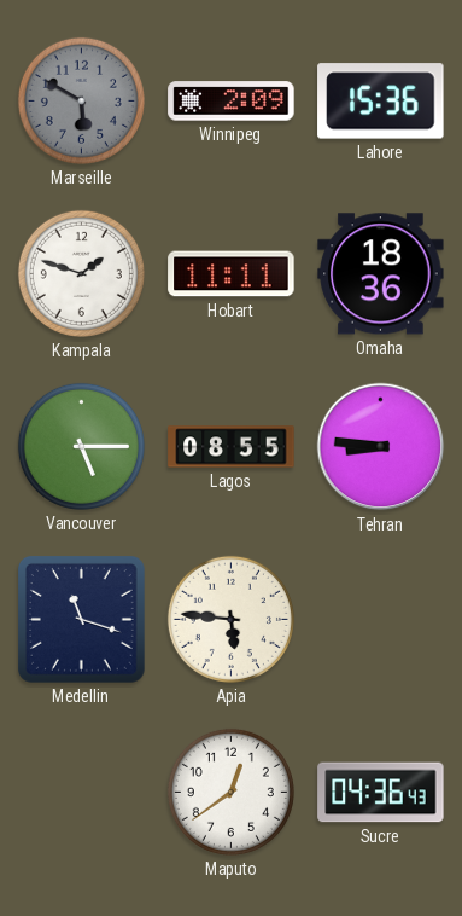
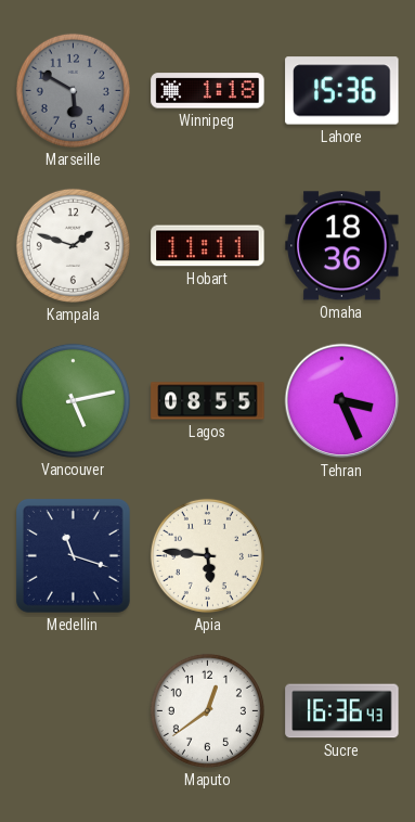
Winnipeg: 2:09 -> 1:18 (208, 91)
Vancouver: 5:15 -> 5:13 (73, 400)
Tehran: 8:46 -> 3:26 (342, 401)
Sucre: 04:36 -> 16:36 (342, 711)
